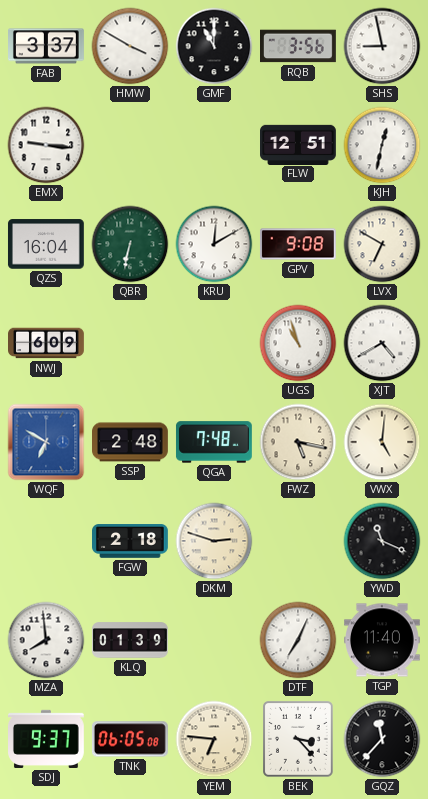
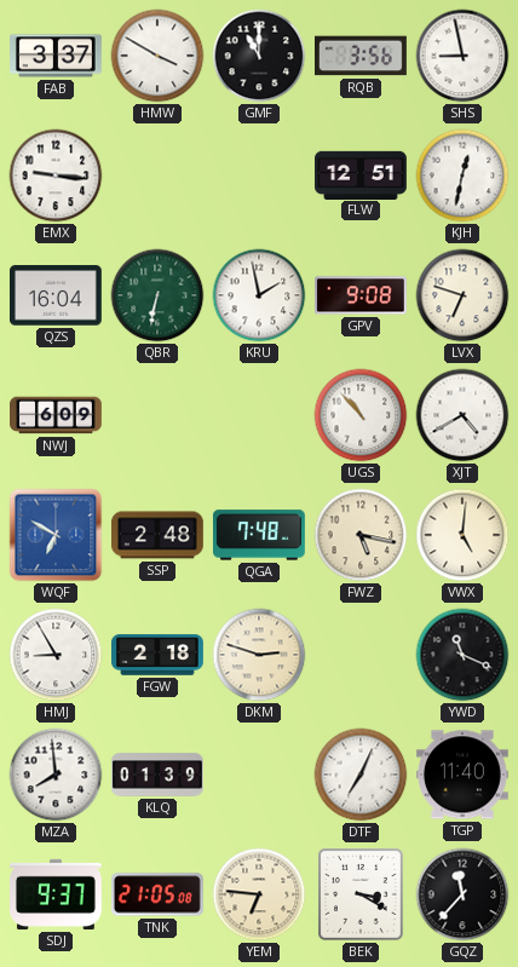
KRU: 12:10 -> 1:58 (259, 295)
LVX: 6:50 -> 6:48 (462, 295)
UGS: 10:57 -> 10:53 (361, 415)
HMJ: none -> 8:55 (56, 655)
TNK: 06:05 -> 21:05 (157, 894)
BEK: 3:23 -> 3:20 (362, 896)
